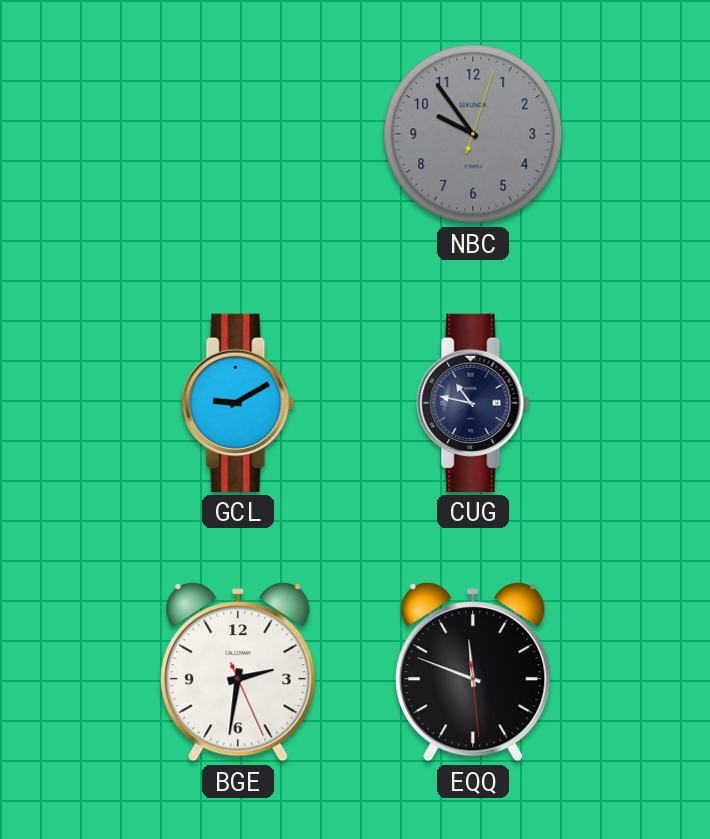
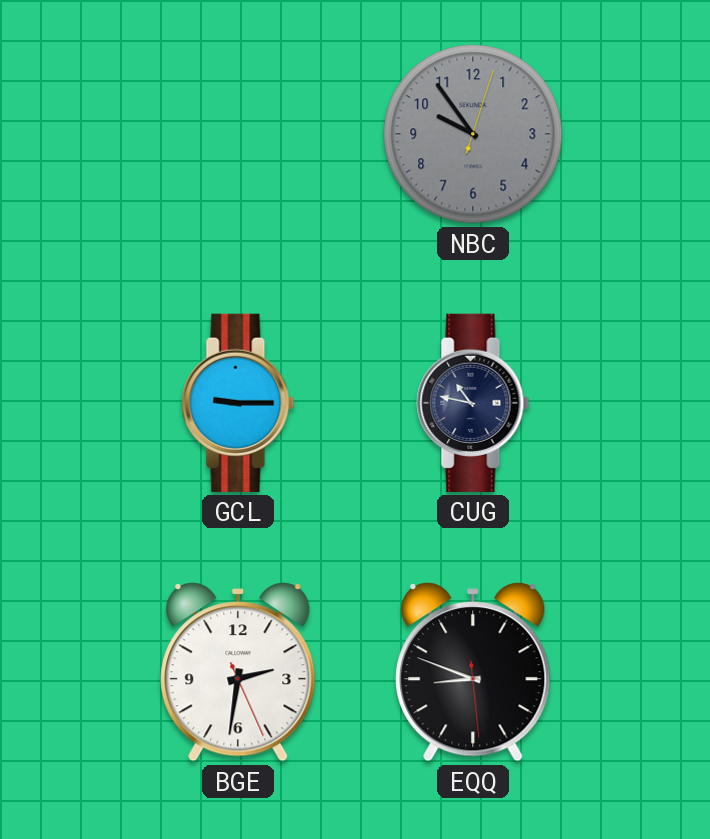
GCL: 9:10 -> 9:15 (238, 403)
EQQ: 11:48 -> 8:48 (473, 672)
